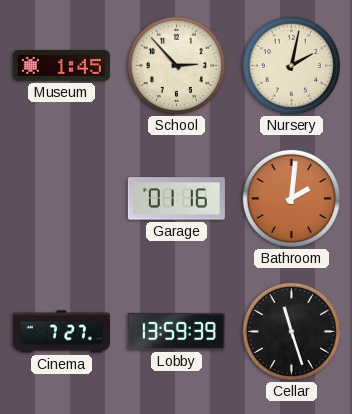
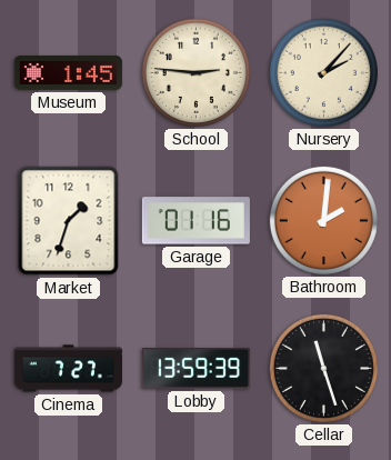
School: 2:53 -> 2:46 (195, 72)
Nursery: 2:02 -> 2:07 (323, 72)
Market: none -> 1:33 (69, 221)
